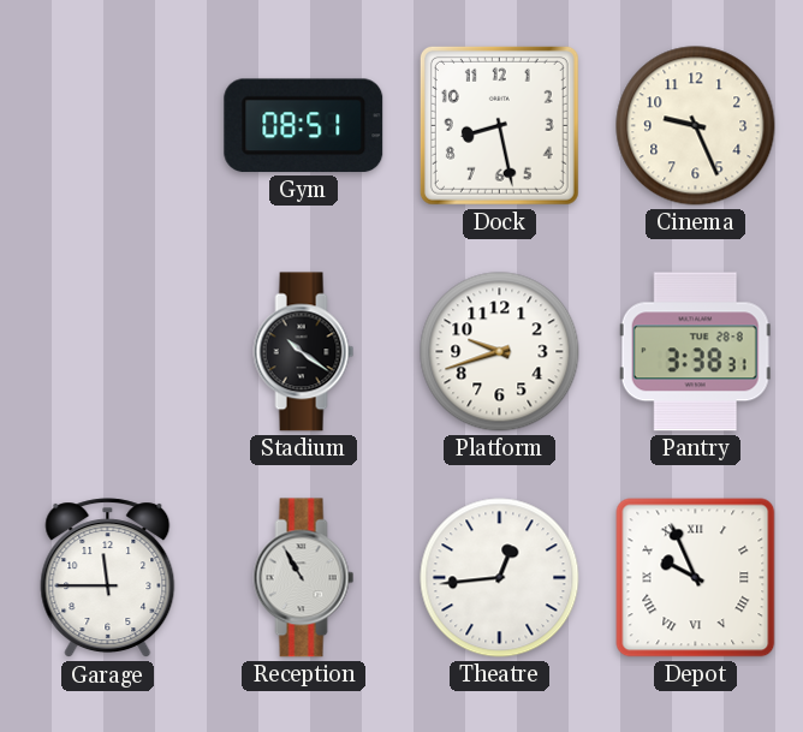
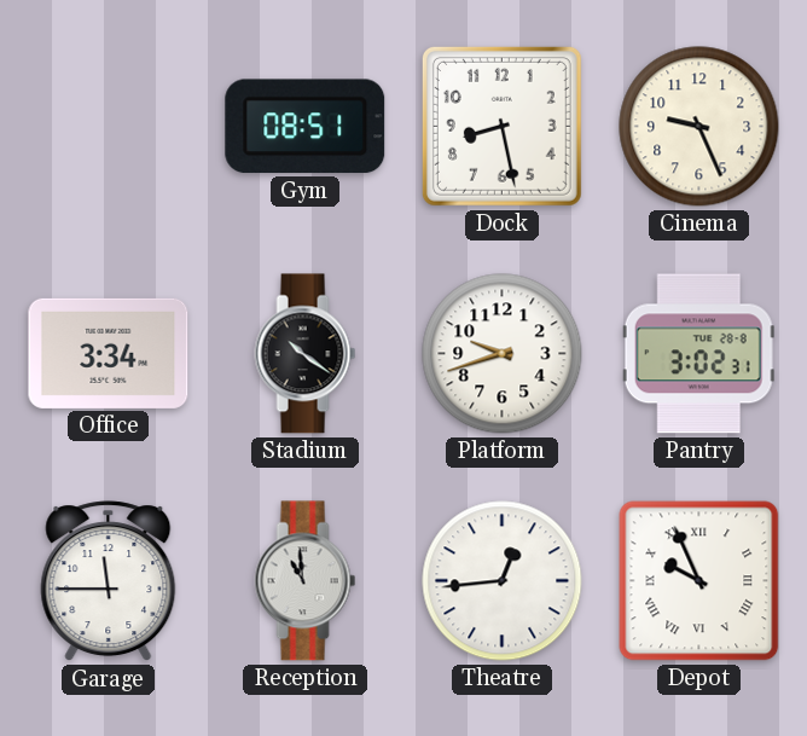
Office: none -> 3:34 (109, 353)
Pantry: 3:38 -> 3:02 (698, 354)
Reception: 10:55 -> 10:59 (306, 581)
